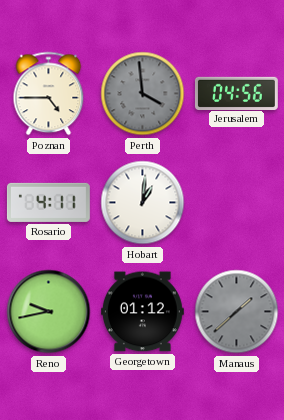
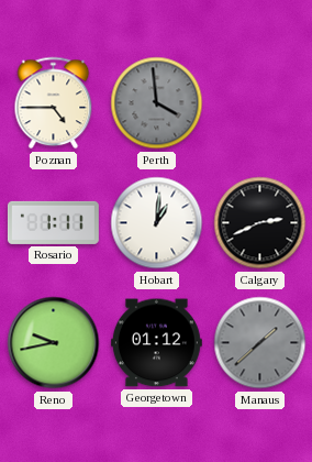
Jerusalem: 04:56 -> none (236, 93)
Rosario: 4:11 -> 1:11 (53, 222)
Calgary: none -> 2:41 (260, 223)
